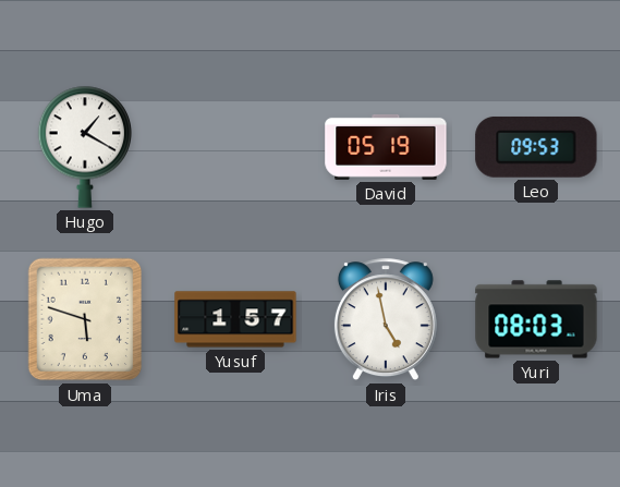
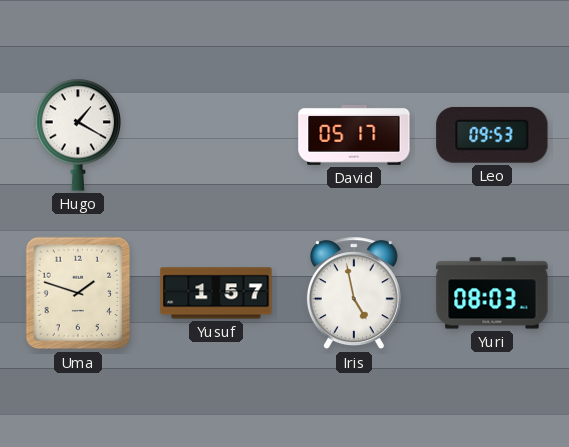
David: 05:19 -> 05:17 (354, 135)
Uma: 5:48 -> 1:48 (78, 293)
